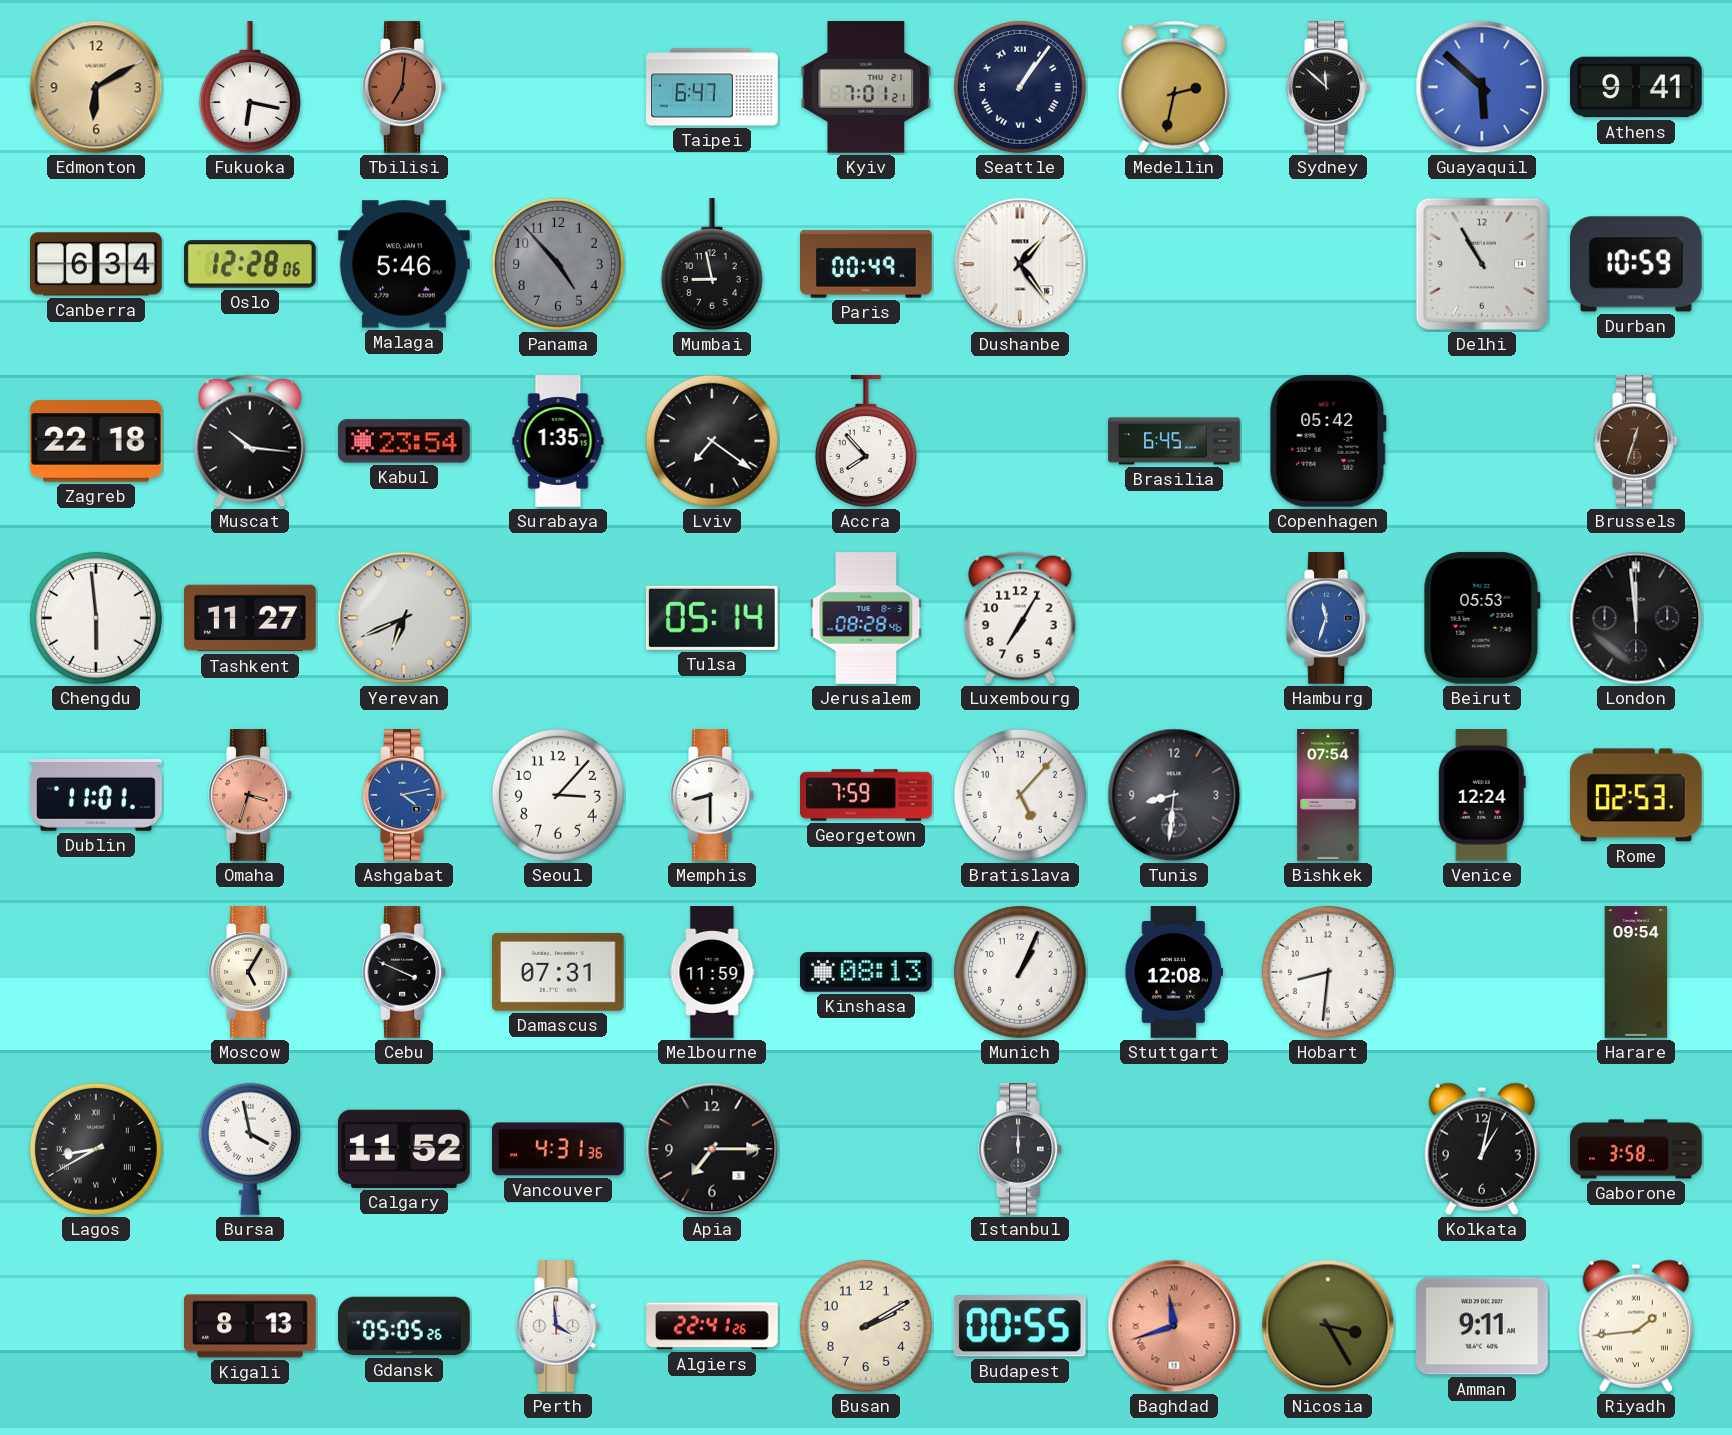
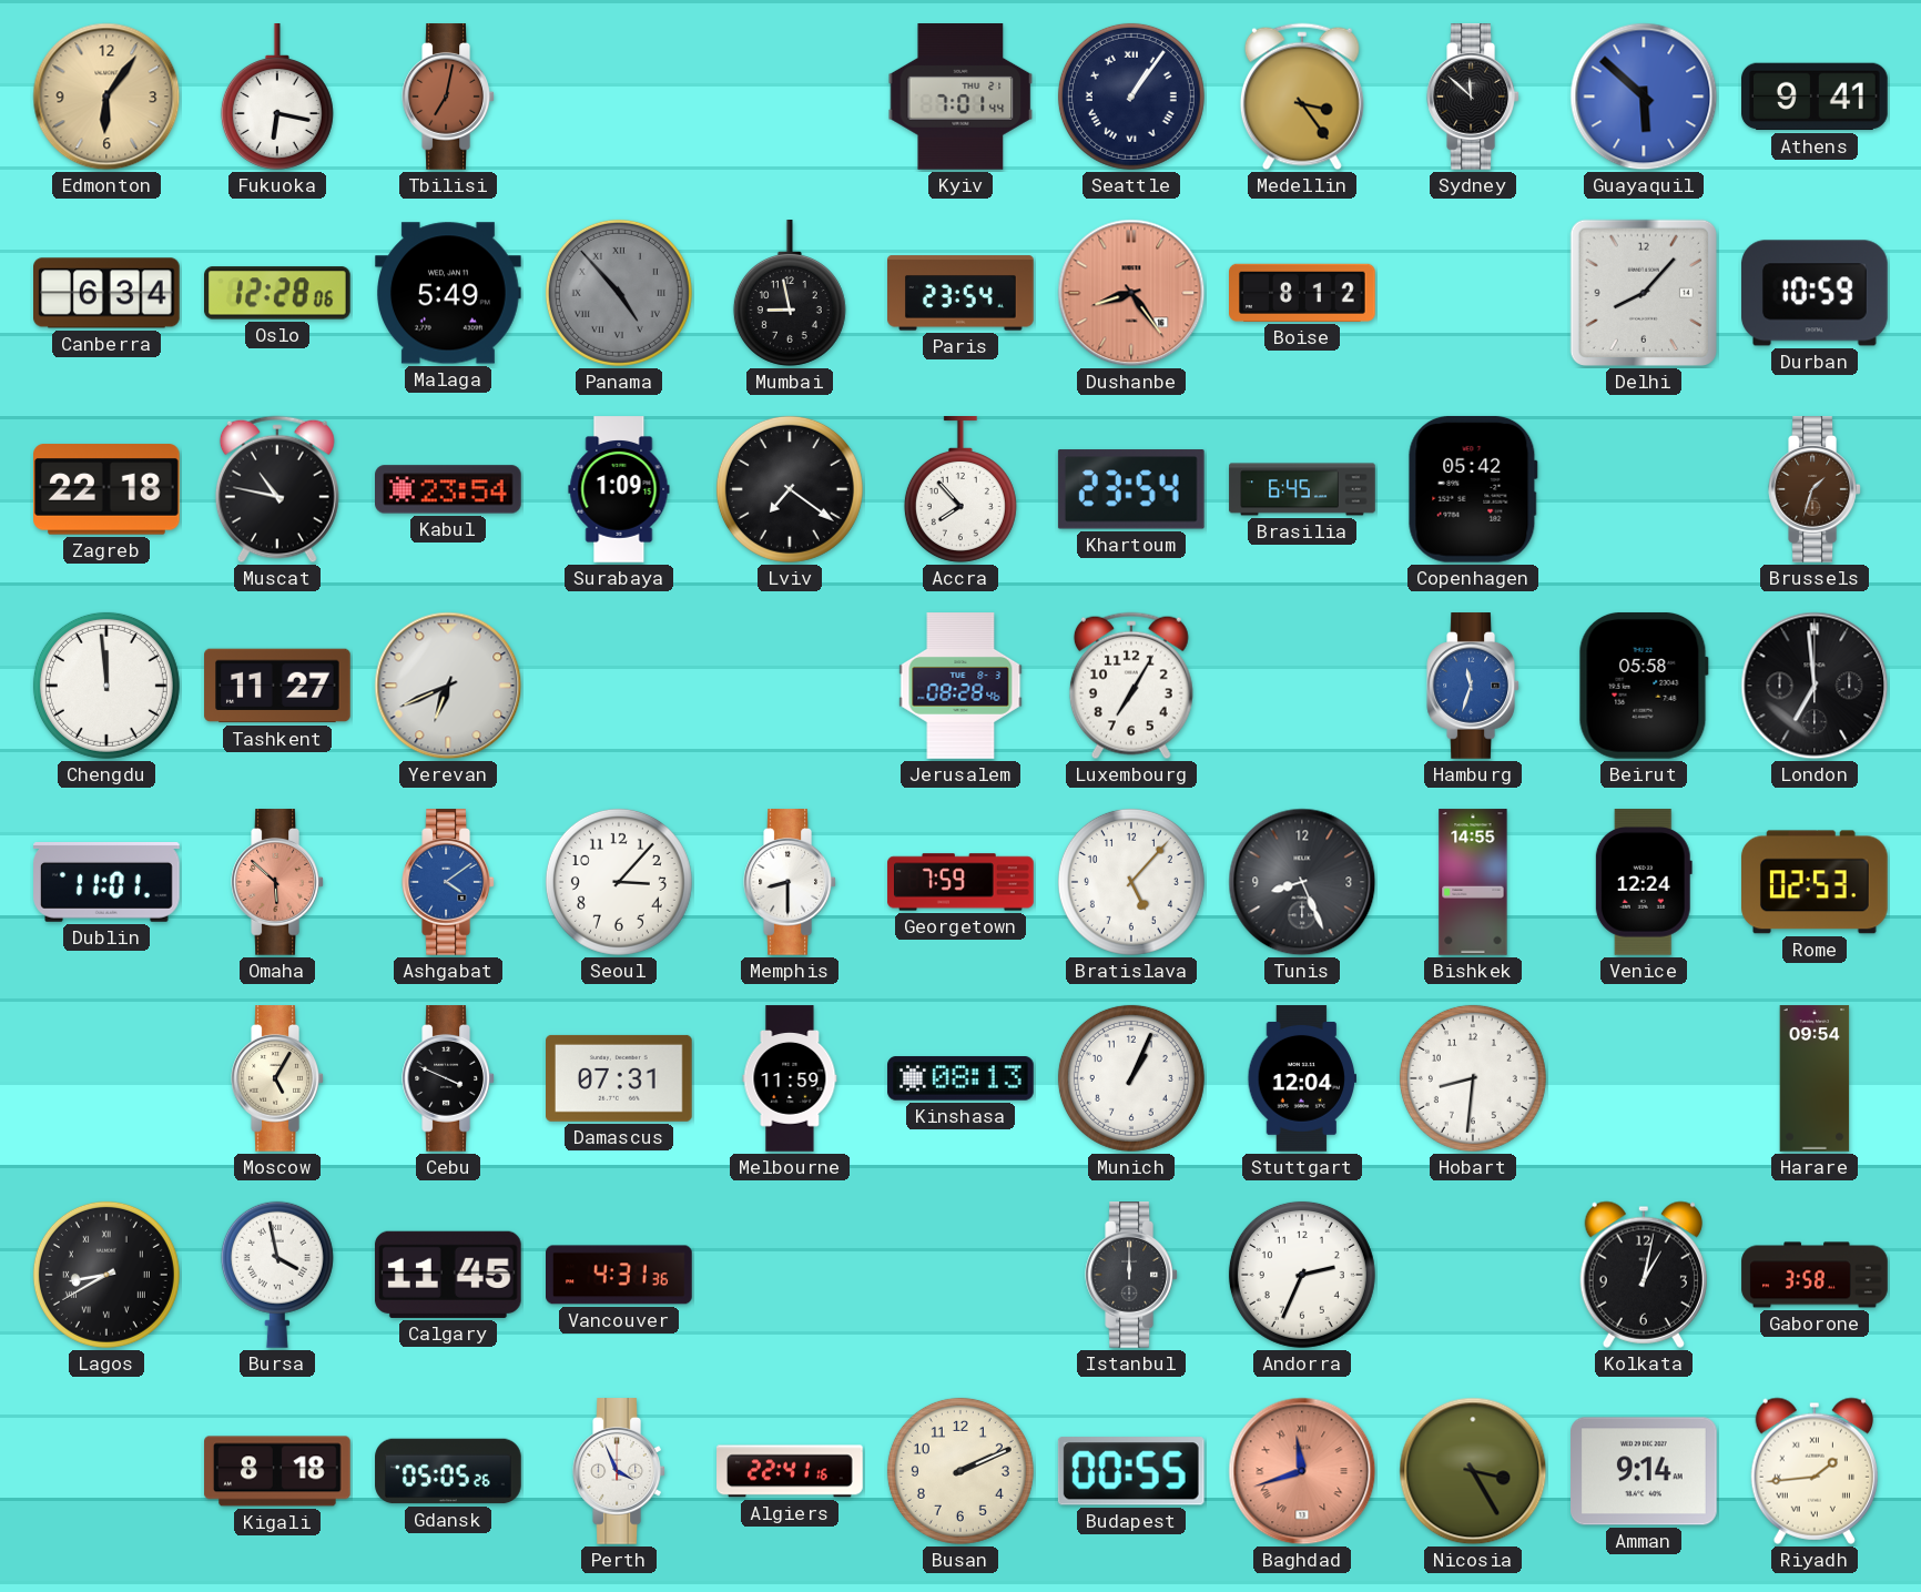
Edmonton: 6:10 -> 6:06 (106, 97)
Tbilisi: 7:01 -> 7:02 (448, 97)
Taipei: 6:47 -> none (712, 87)
Kyiv: 7:01:21 -> 7:01:44 (961, 98)
Medellin: 2:32 -> 3:24 (1302, 97)
Malaga: 5:46 -> 5:49 (449, 293)
Panama numerals: Arabic -> Roman (619, 293)
Paris: 00:49 -> 23:54 (962, 293)
Dushanbe: 1:24 -> 8:24 (1131, 293)
Dushanbe dial: white -> salmon (1131, 293)
Boise: none -> 8:12 (1303, 293)
Delhi: 10:55 -> 8:07 (1644, 293)
Muscat: 10:16 -> 10:47 (277, 489)
Surabaya: 1:35 -> 1:09 (619, 489)
Khartoum: none -> 23:54 (1131, 490)
Brussels: 12:33 -> 1:33 (1815, 489)
Chengdu: 5:59 -> 11:59 (106, 686)
Tulsa: 05:14 -> none (712, 618)
Beirut: 05:53 -> 05:58 (1644, 686)
London: 11:59 -> 6:59 (1815, 686)
Omaha: 3:33 -> 5:52 (277, 882)
Ashgabat: 4:13 -> 4:09 (448, 882)
Tunis: 8:31 -> 8:26 (1302, 882)
Bishkek: 07:54 -> 14:55 (1473, 882)
Stuttgart: 12:08 -> 12:04 (1301, 1078)
Calgary: 11:52 -> 11:45 (448, 1275)
Apia: 7:15 -> none (712, 1149)
Andorra: none -> 2:34 (1302, 1275)
Kigali: 8:13 -> 8:18 (277, 1471)
Perth: 3:59 -> 3:56 (619, 1471)
Algiers: 22:41:26 -> 22:41:16 (790, 1471)
Busan: 2:10 -> 2:11 (961, 1471)
Amman: 9:11 -> 9:14 (1645, 1471)
